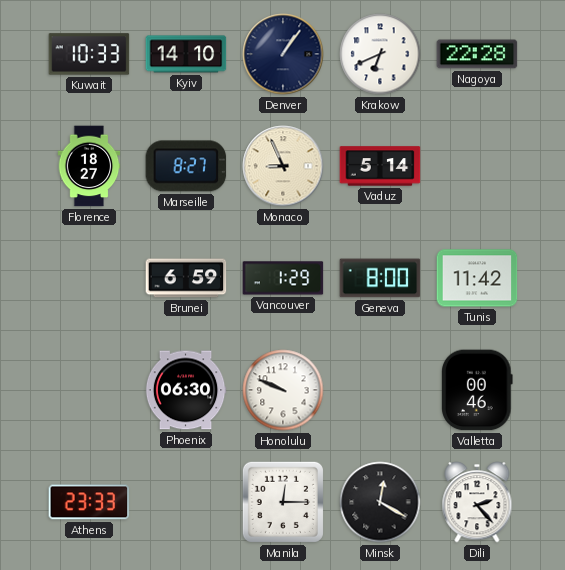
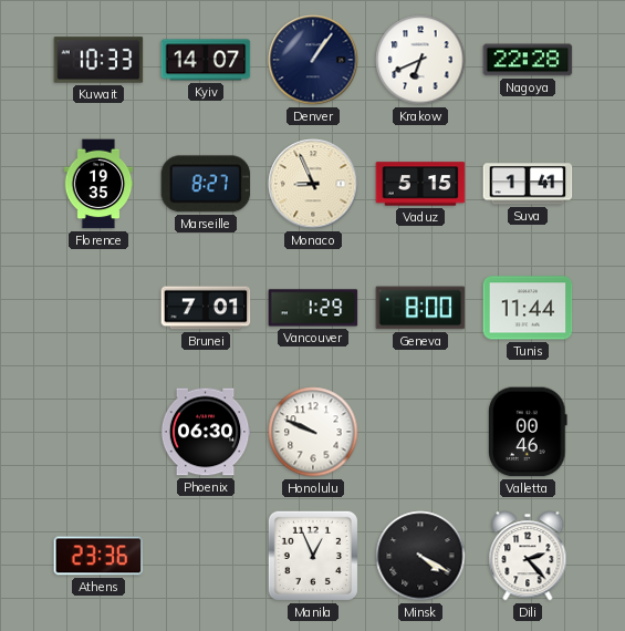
Kyiv: 14:10 -> 14:07 (206, 60)
Florence: 18:27 -> 19:35 (98, 184)
Vaduz: 5:14 -> 5:15 (420, 184)
Suva: none -> 1:41 (528, 184)
Brunei: 6:59 -> 7:01 (206, 308)
Tunis: 11:42 -> 11:44 (528, 308)
Athens: 23:33 -> 23:36 (98, 556)
Manila: 12:15 -> 12:56 (313, 556)
Minsk: 12:20 -> 4:20 (420, 556)
